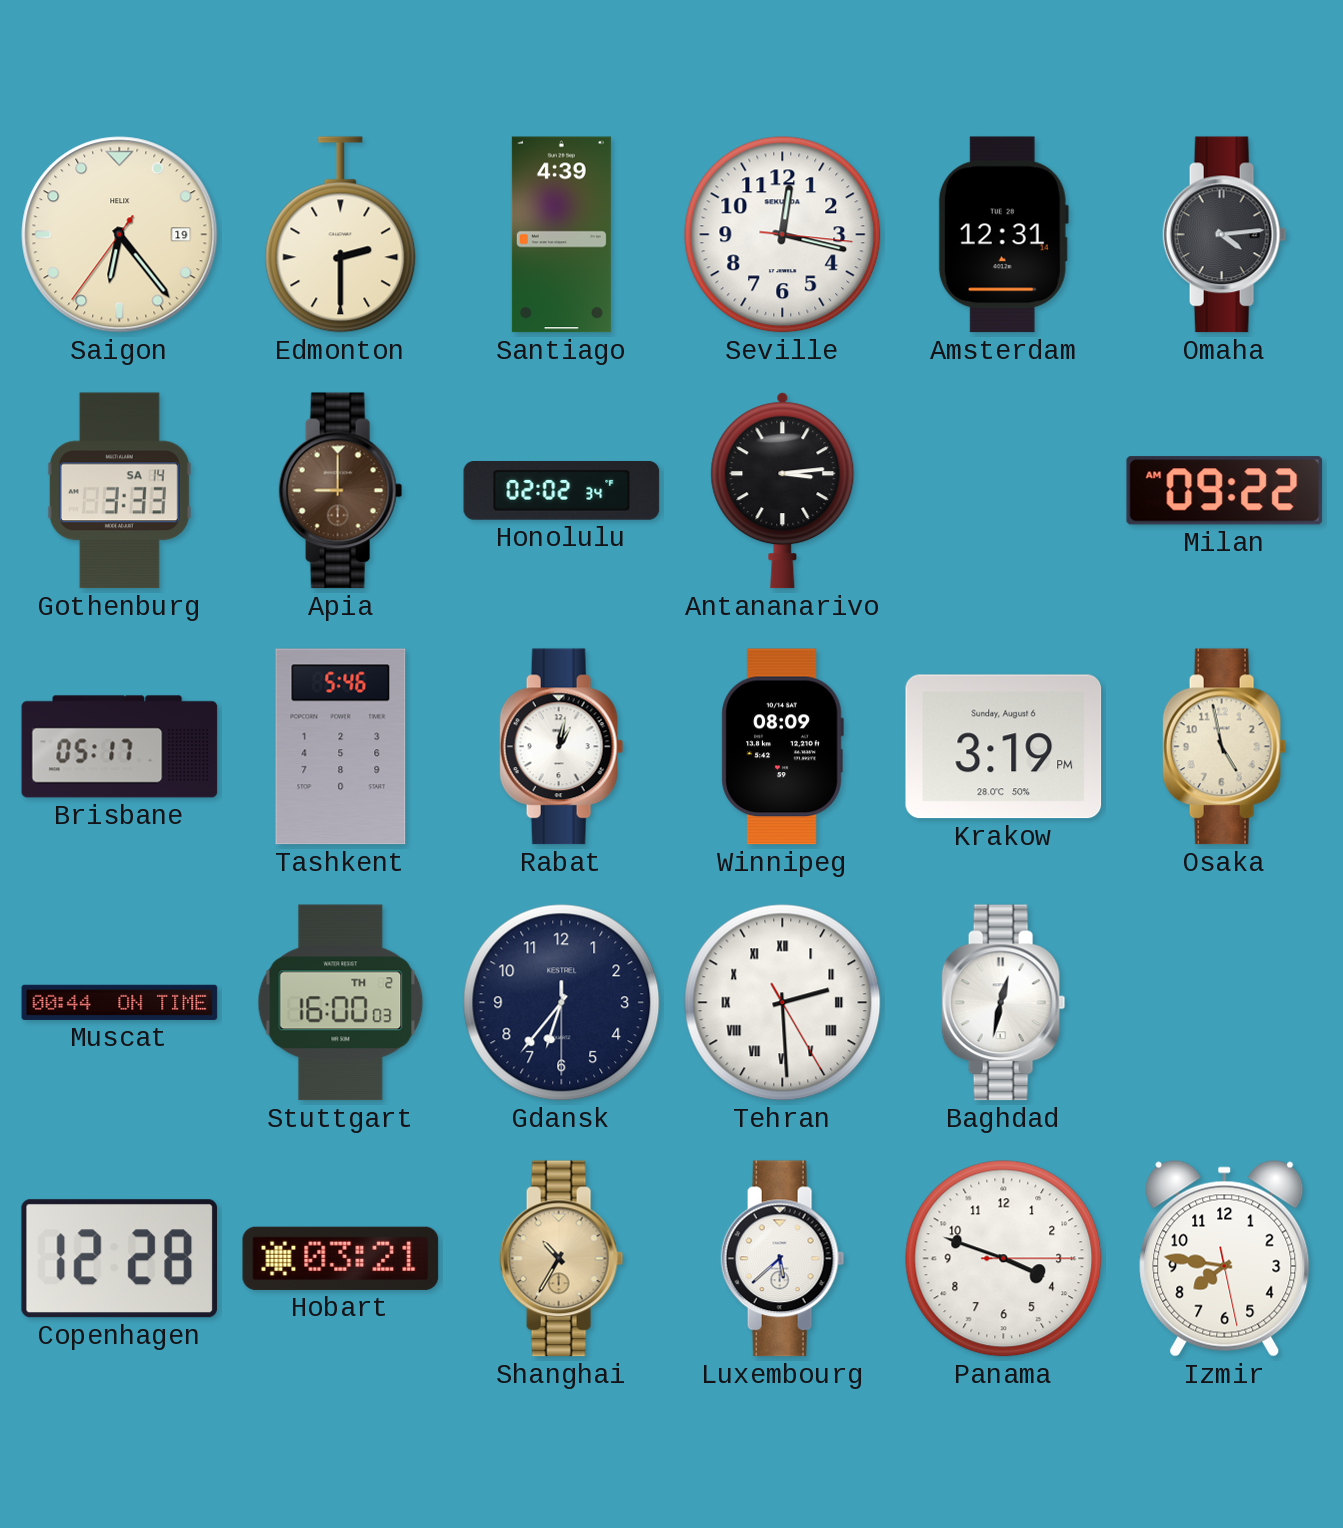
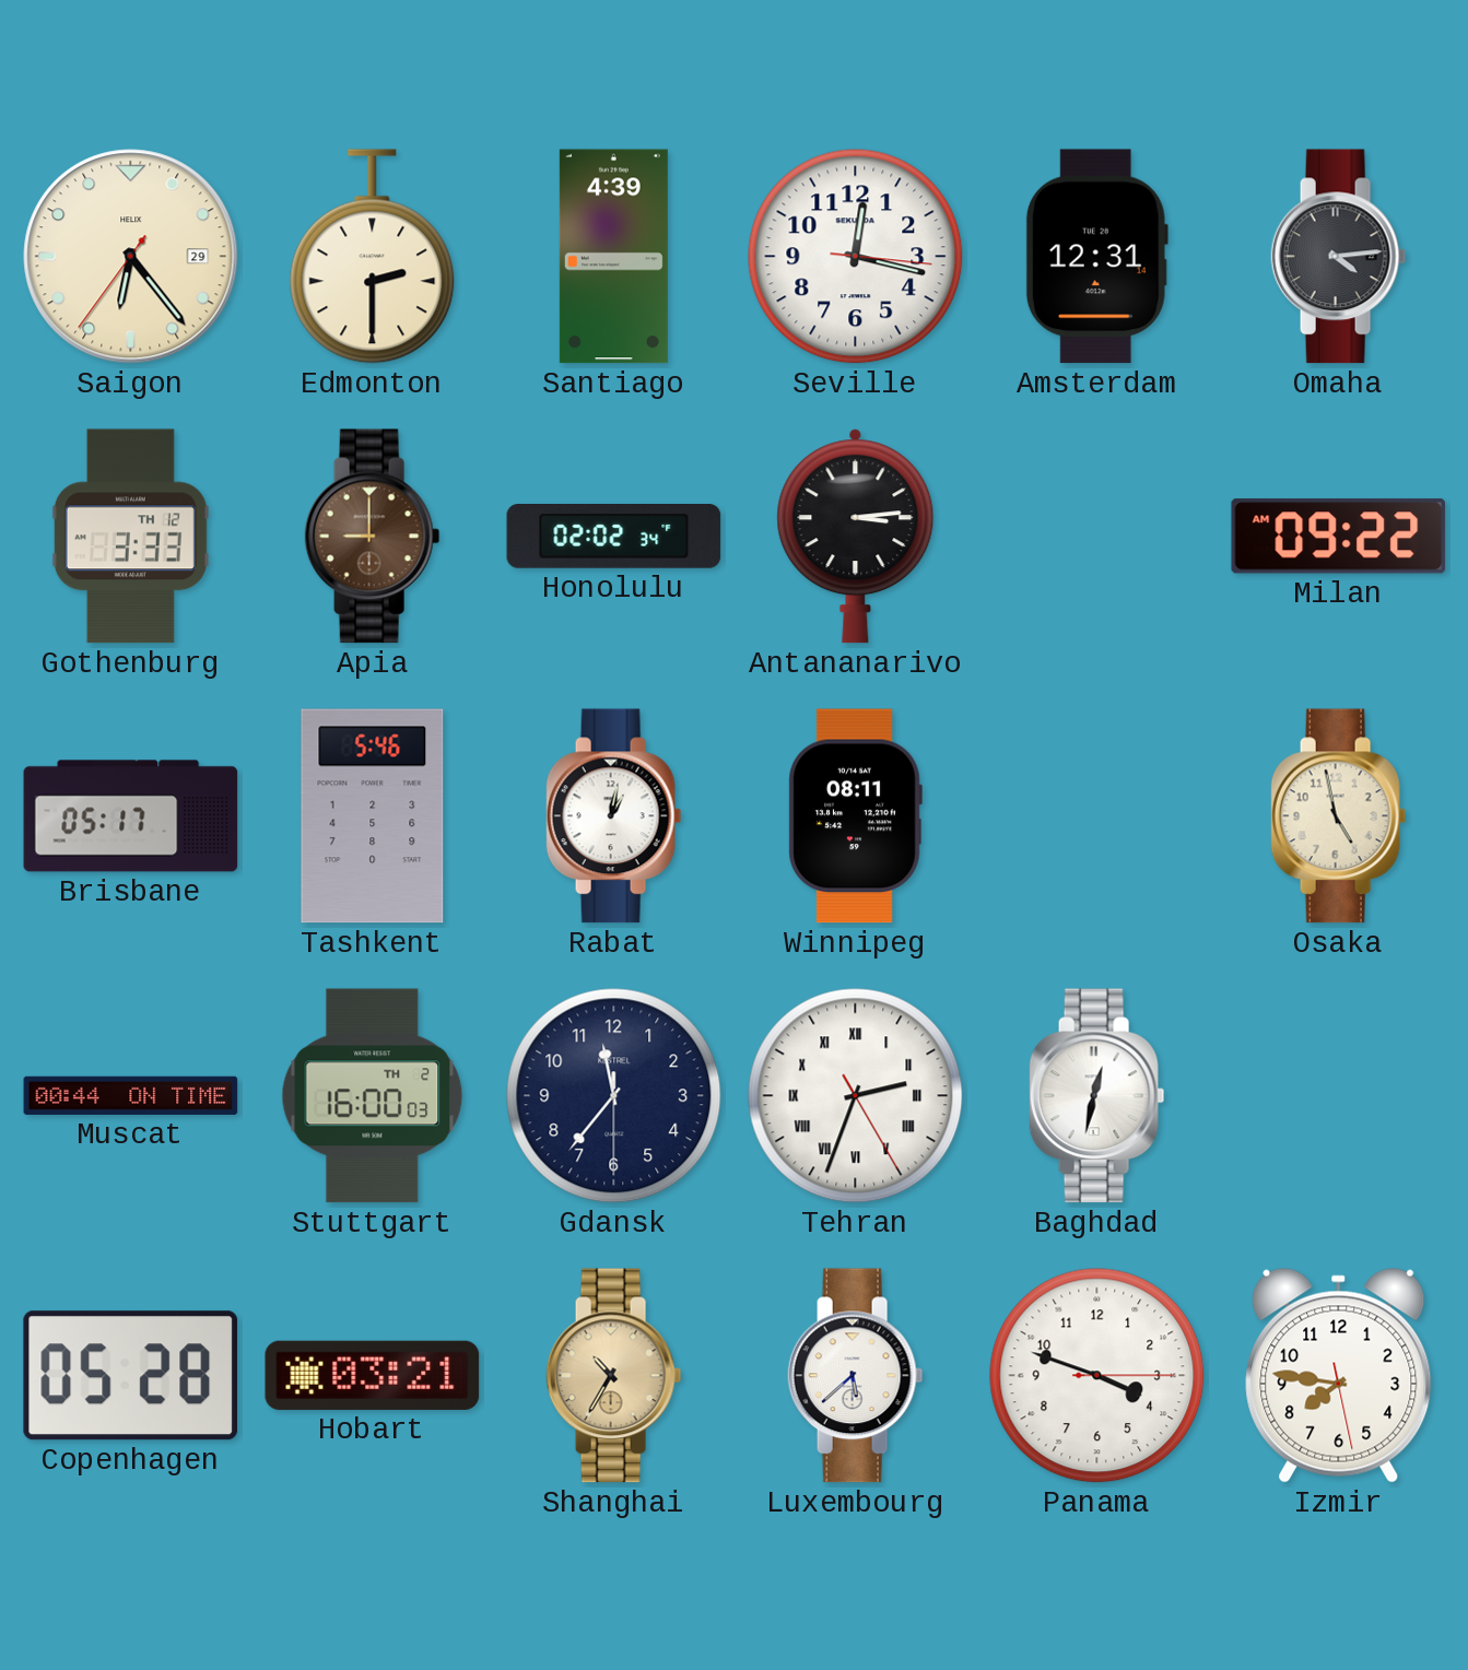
Saigon date: 19 -> 29 (131, 257)
Gothenburg date: SA 14 -> TH 12 (130, 537)
Winnipeg: 08:09 -> 08:11 (855, 816)
Krakow: 3:19 -> none (1004, 747)
Gdansk: 6:36 -> 11:36 (614, 1096)
Tehran: 2:29 -> 2:33 (856, 1096)
Copenhagen: 12:28 -> 05:28 (130, 1376)
